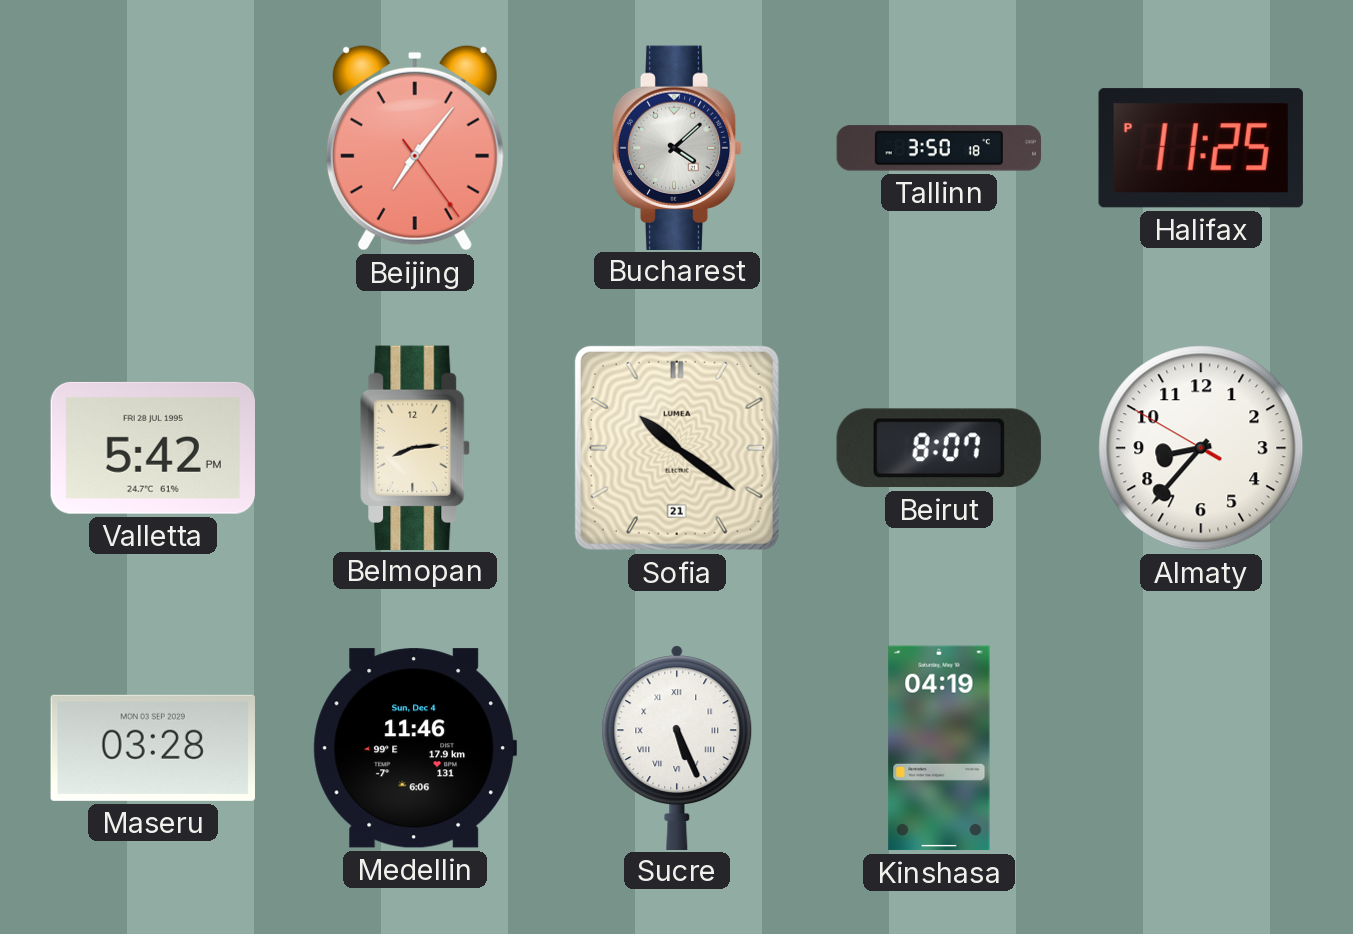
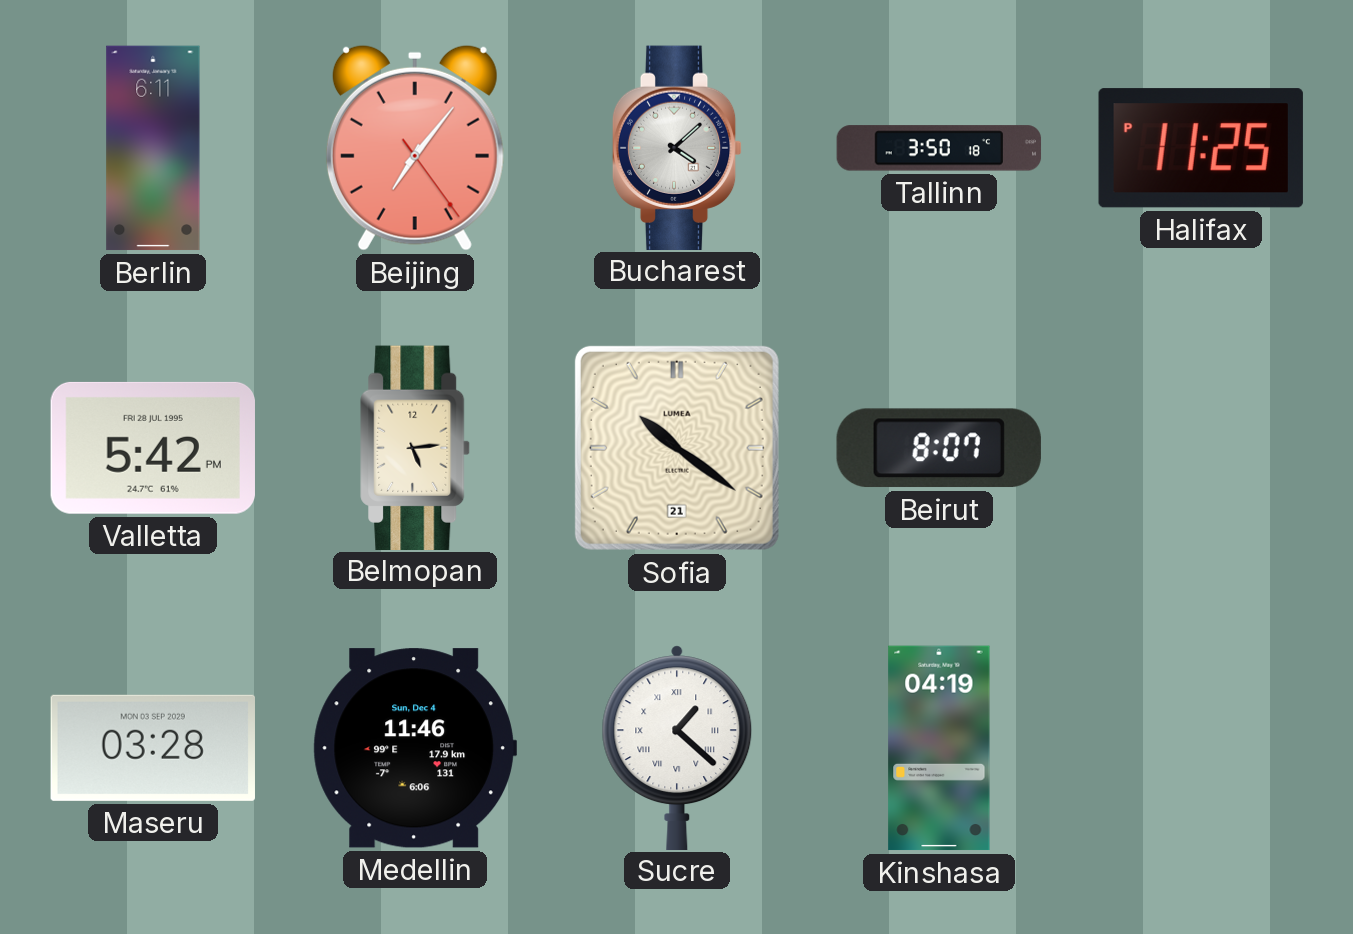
Berlin: none -> 6:11 (153, 148)
Belmopan: 8:14 -> 5:14 (415, 447)
Almaty: 8:36 -> none (1201, 448)
Sucre: 5:26 -> 1:22 (677, 747)
